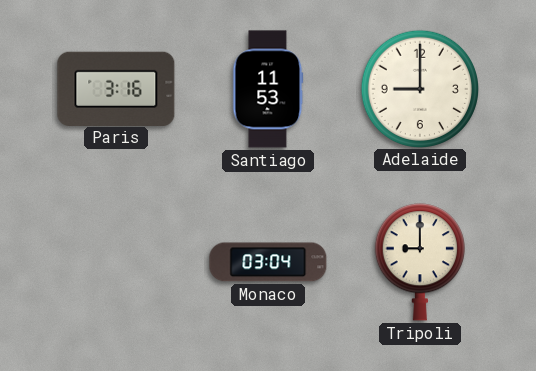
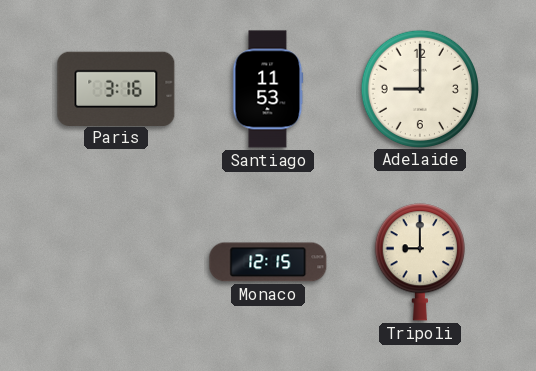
Monaco: 03:04 -> 12:15 (268, 262)
